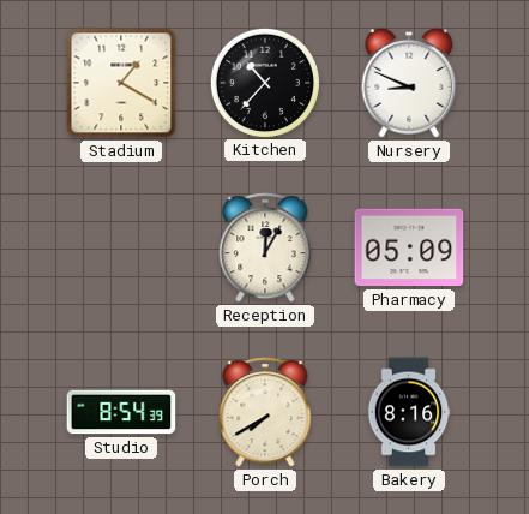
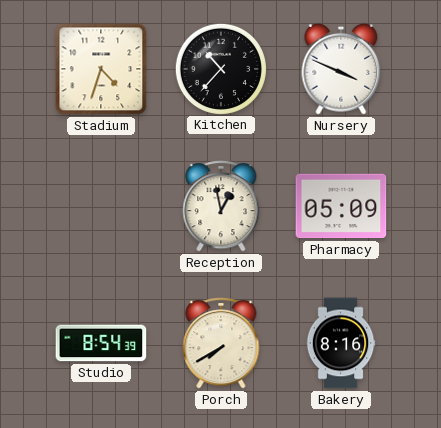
Stadium: 1:20 -> 4:33 (101, 69)
Nursery: 8:49 -> 3:49 (341, 69)
Reception: 12:05 -> 12:58 (221, 206)
